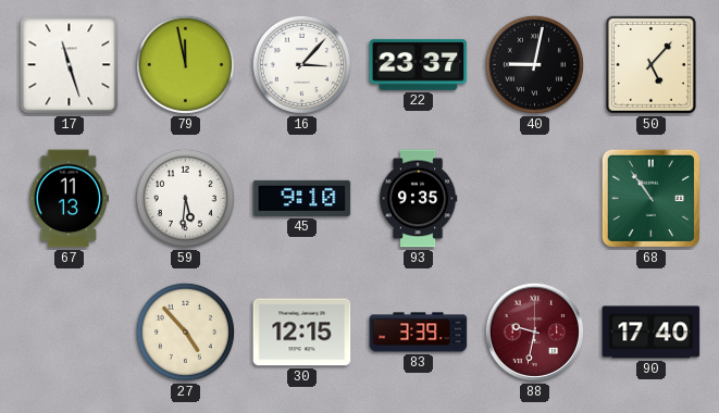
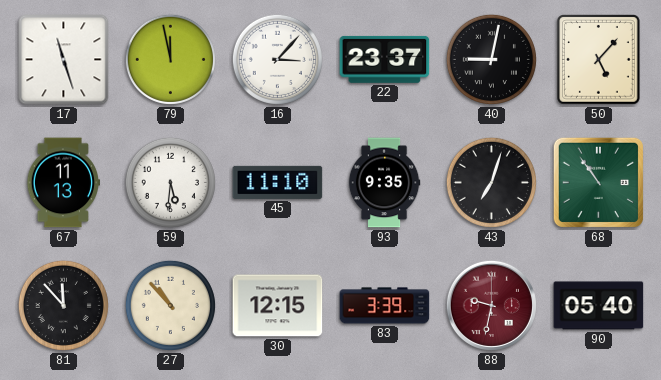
45: 9:10 -> 11:10 (278, 182)
43: none -> 7:03 (491, 182)
81: none -> 11:53 (63, 305)
27: 4:53 -> 10:53 (170, 305)
90: 17:40 -> 05:40 (599, 306)
